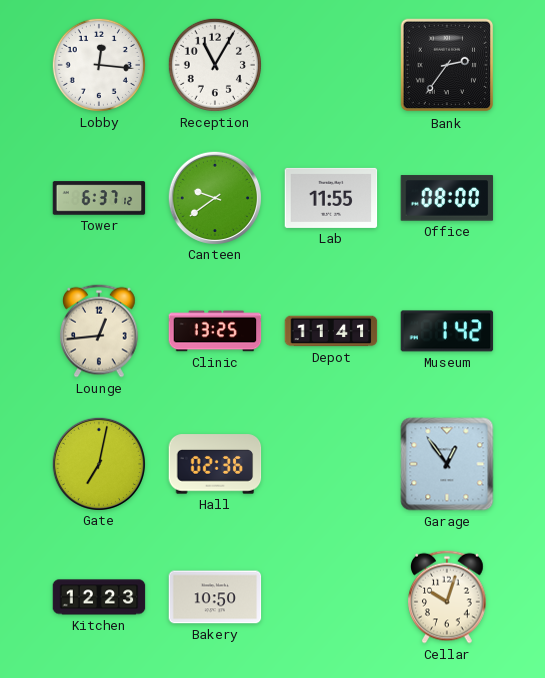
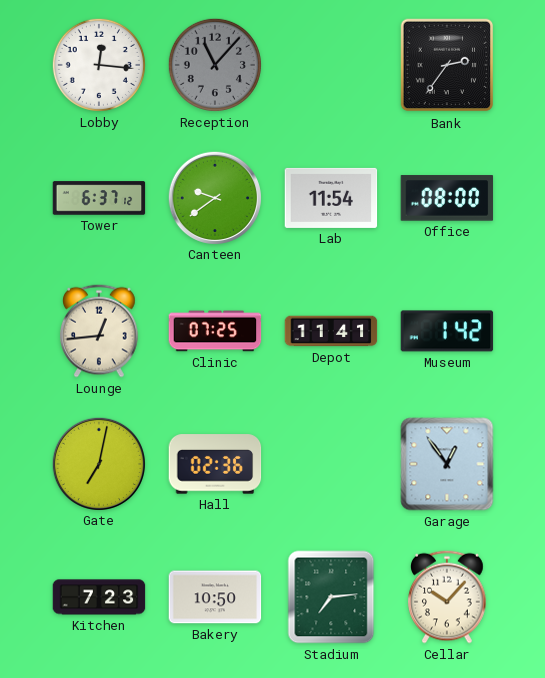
Reception: 11:05 -> 11:07 (215, 65)
Reception dial: white -> grey (215, 65)
Lab: 11:55 -> 11:54 (331, 198)
Clinic: 13:25 -> 07:25 (215, 331)
Kitchen: 12:23 -> 7:23 (99, 597)
Stadium: none -> 7:14 (331, 597)
Cellar: 10:03 -> 10:07 (448, 597)
